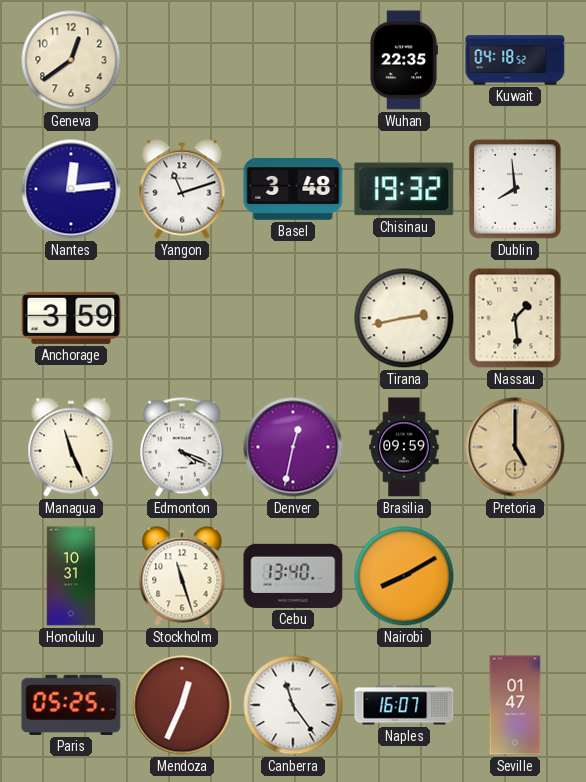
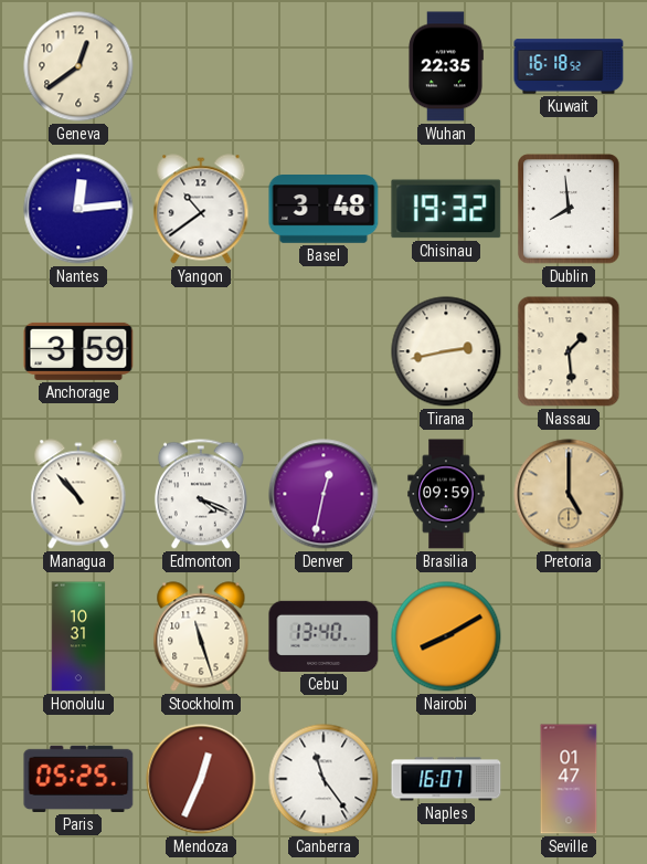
Kuwait: 04:18 -> 16:18 (569, 66)
Yangon: 11:12 -> 10:39 (201, 209)
Managua: 11:26 -> 10:53 (78, 494)
